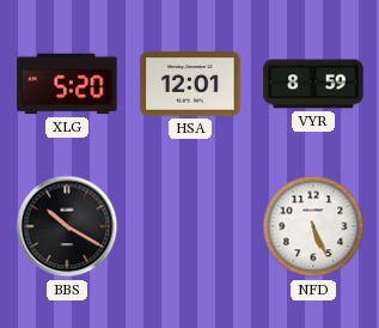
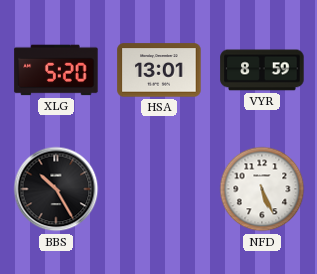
HSA: 12:01 -> 13:01 (159, 70)
BBS: 10:20 -> 10:25 (56, 189)
